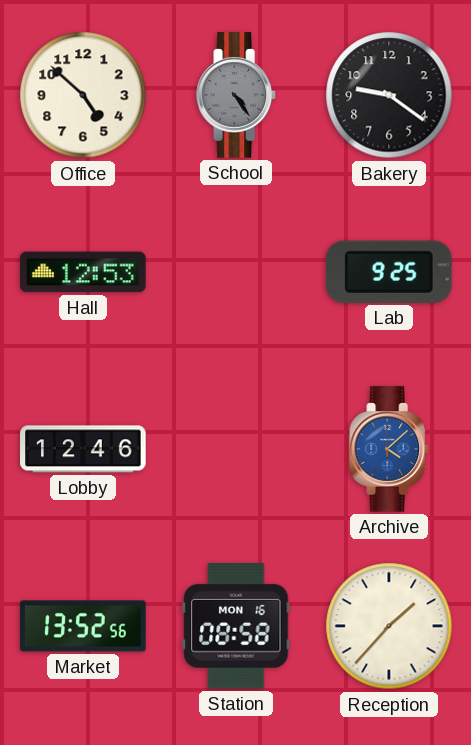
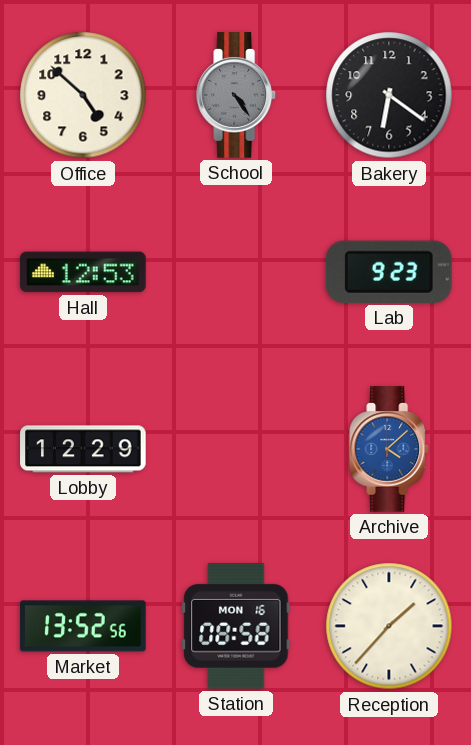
Bakery: 9:21 -> 6:21 (389, 95)
Lab: 9:25 -> 9:23 (389, 272)
Lobby: 12:46 -> 12:29 (83, 449)
